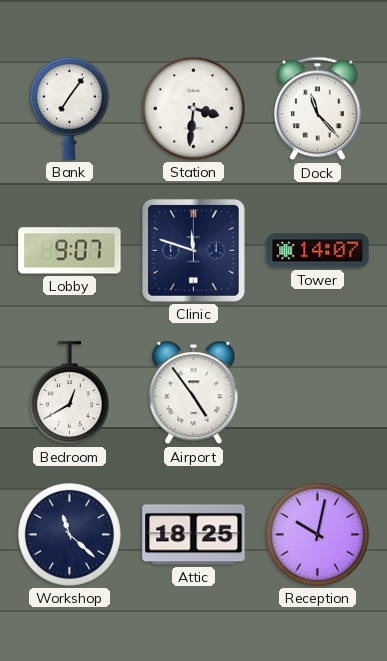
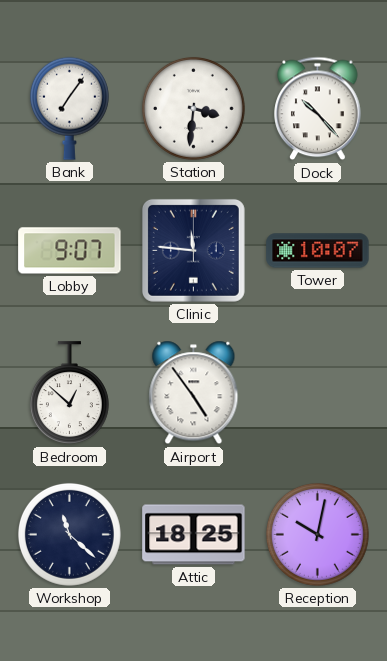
Dock: 11:23 -> 10:23 (318, 109)
Clinic: 11:48 -> 11:46 (193, 250)
Tower: 14:07 -> 10:07 (318, 251)
Bedroom: 12:40 -> 12:52 (69, 393)
